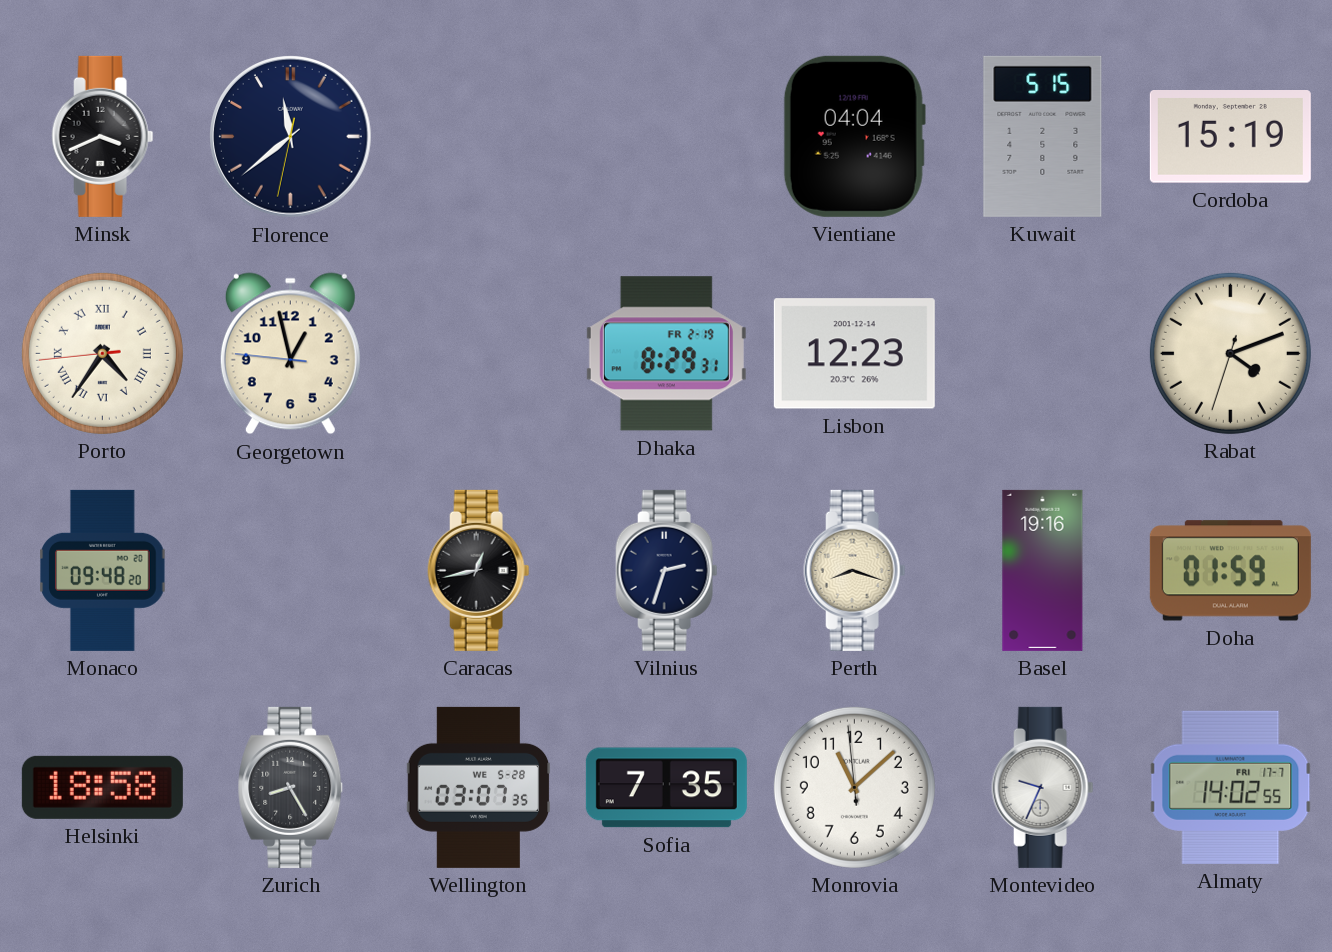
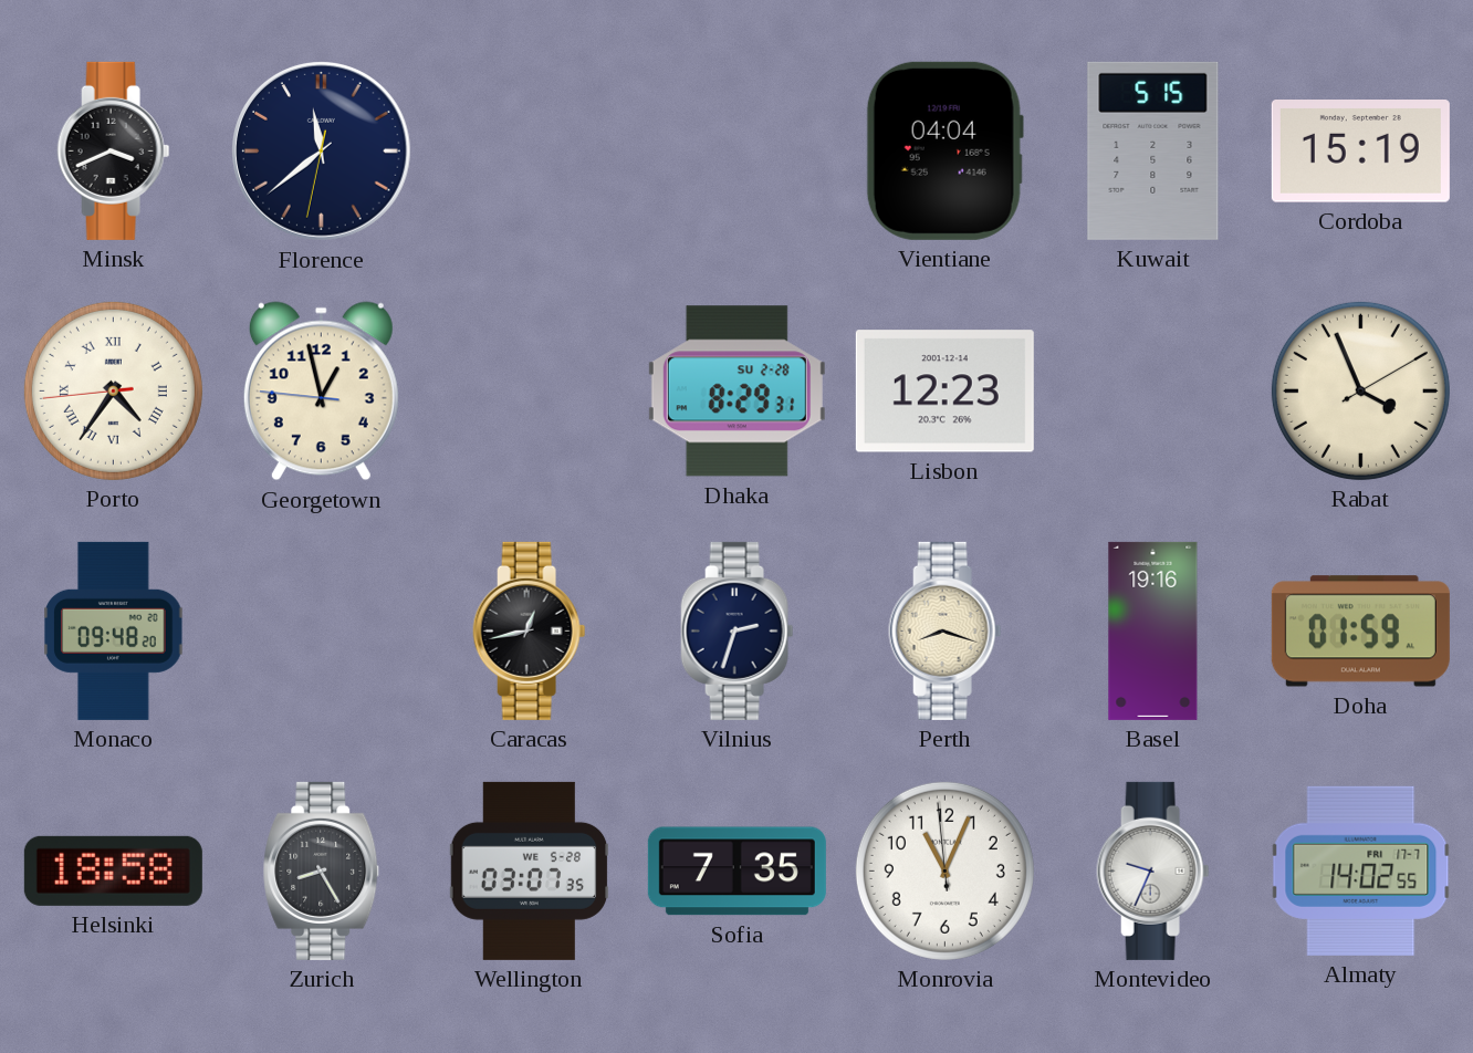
Dhaka date: FR 2-19 -> SU 2-28 (736, 392)
Rabat: 4:11 -> 3:56 (1360, 390)
Monrovia: 11:07 -> 11:03 (944, 870)
